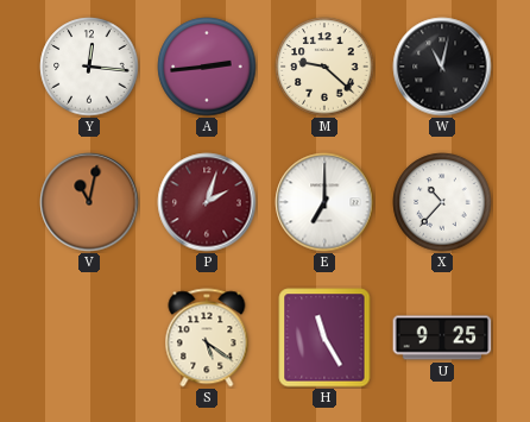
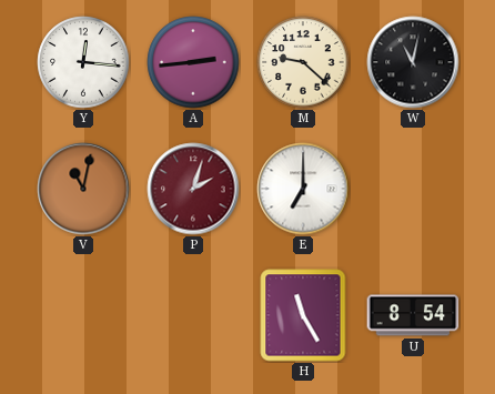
X: 10:37 -> none (442, 202)
S: 5:21 -> none (207, 338)
U: 9:25 -> 8:54 (413, 315)
